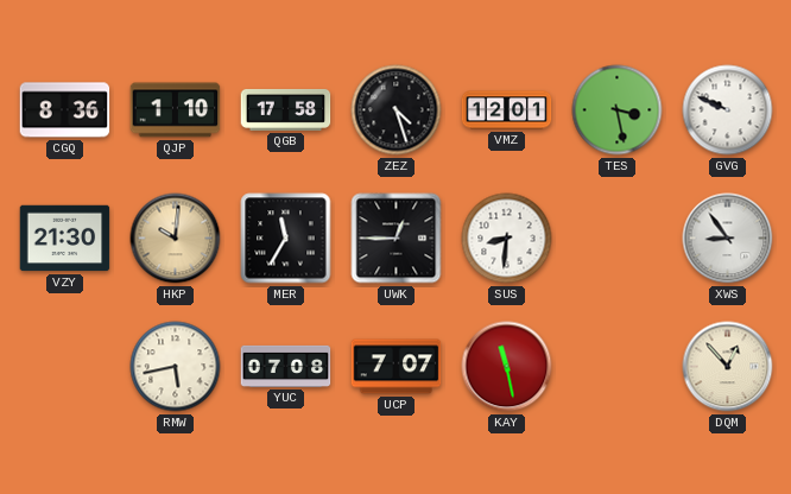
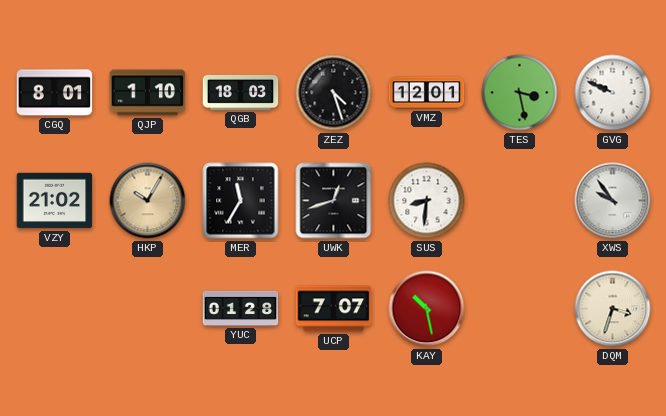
CGQ: 8:36 -> 8:01 (55, 93)
QGB: 17:58 -> 18:03 (241, 92)
VZY: 21:30 -> 21:02 (55, 201)
HKP: 10:01 -> 10:05 (148, 201)
UWK: 12:45 -> 12:42 (334, 201)
XWS: 8:54 -> 9:54 (613, 201)
RMW: 5:43 -> none (176, 367)
YUC: 07:08 -> 01:28 (241, 308)
KAY: 11:28 -> 10:28 (427, 309)
DQM: 12:53 -> 3:33 (613, 309)
